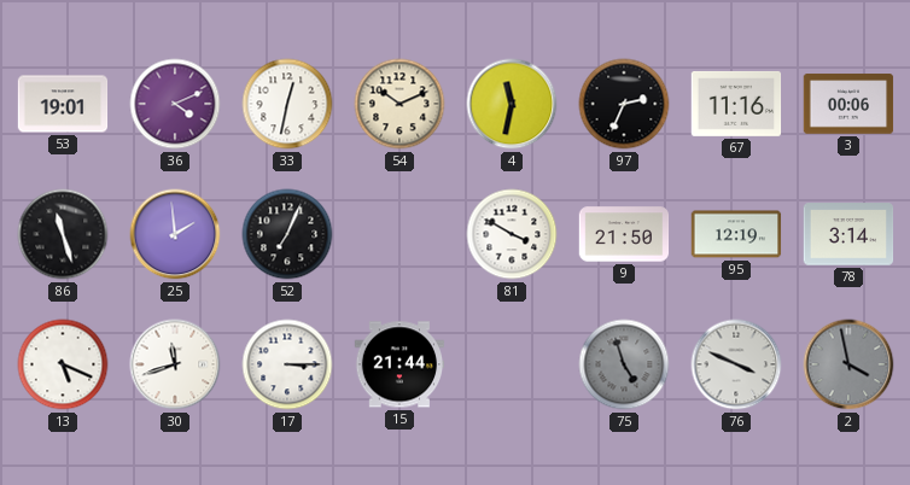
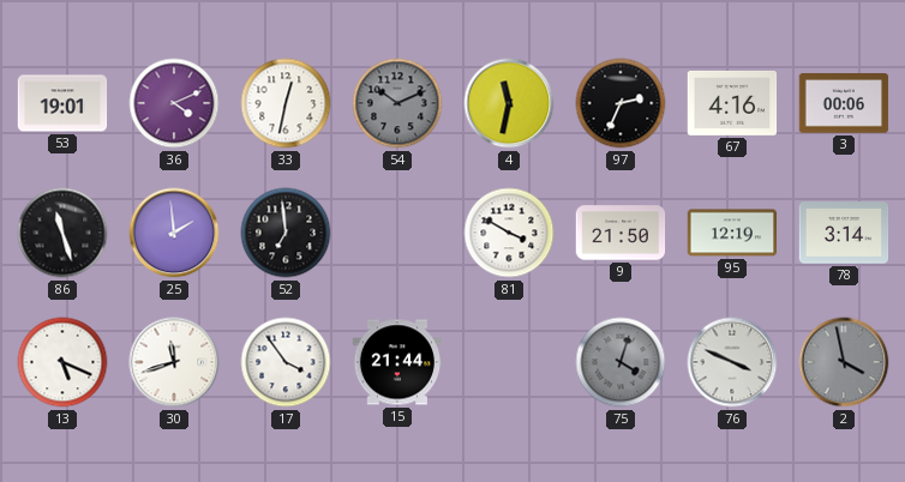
54 dial: cream -> grey (397, 103)
67: 11:16 -> 4:16 (732, 103)
52: 7:04 -> 6:59 (286, 233)
17: 3:15 -> 3:54 (286, 362)
75: 4:57 -> 4:03 (621, 362)
